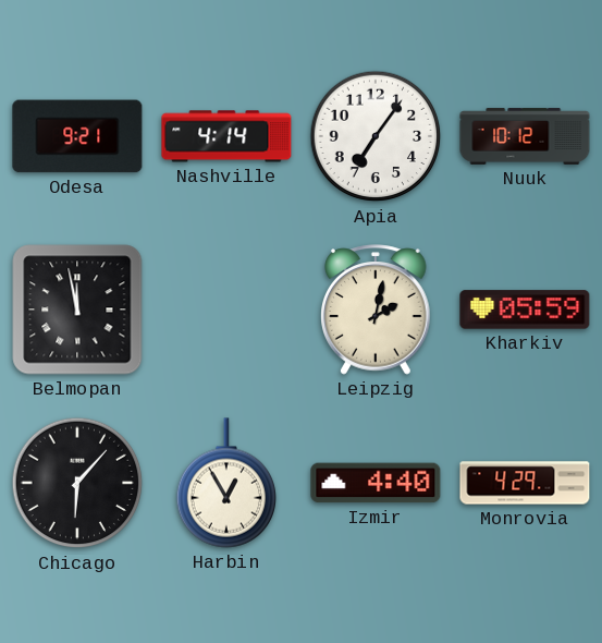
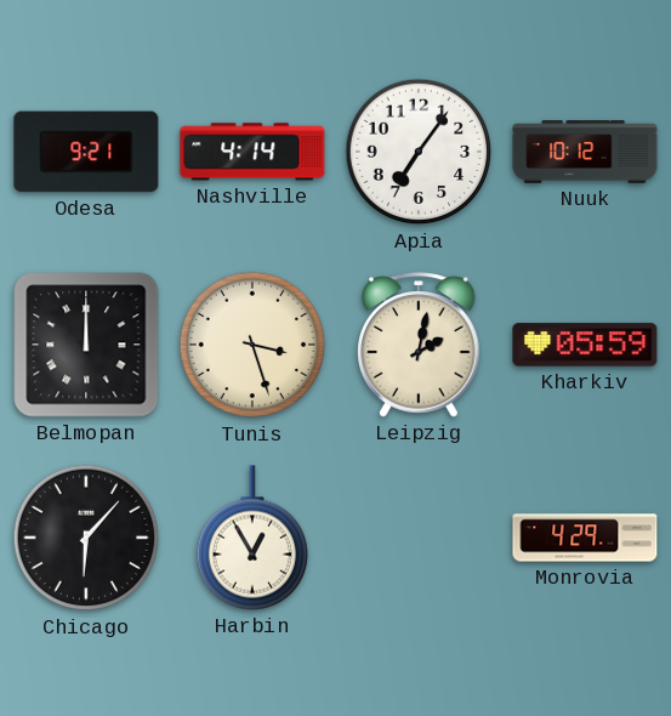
Belmopan: 11:58 -> 12:00 (86, 345)
Tunis: none -> 3:27 (252, 345)
Izmir: 4:40 -> none (376, 483)
